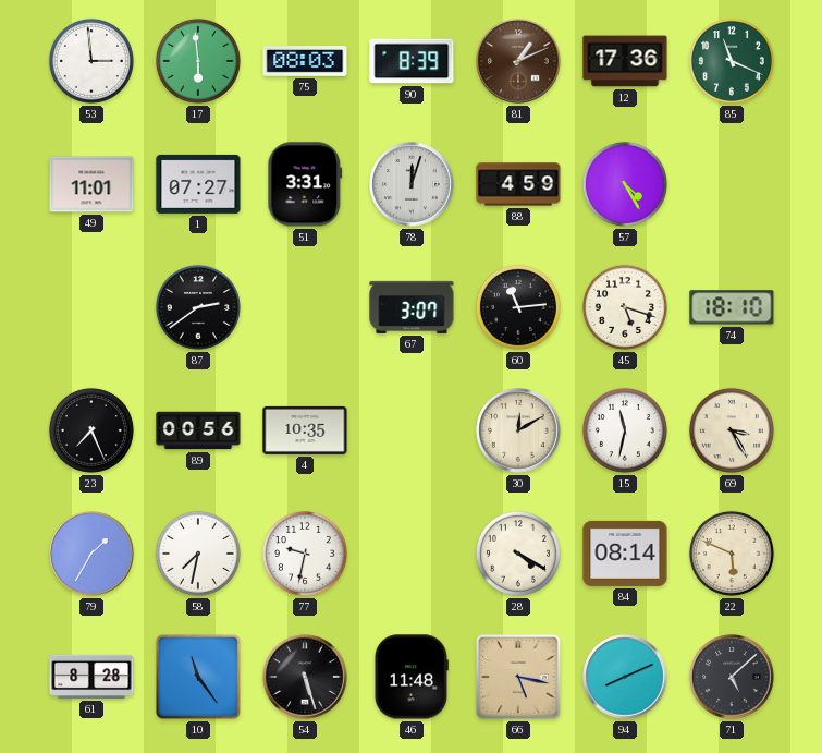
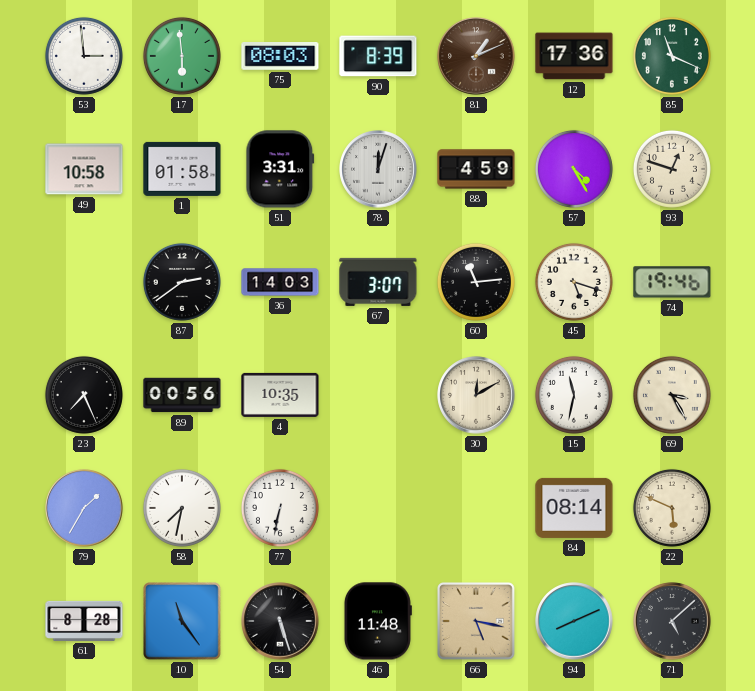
49: 11:01 -> 10:58 (84, 169)
1: 07:27 -> 01:58 (182, 169)
93: none -> 12:48 (672, 169)
36: none -> 14:03 (280, 282)
74: 18:10 -> 19:46 (672, 282)
77: 9:32 -> 6:32 (280, 508)
28: 4:20 -> none (518, 554)
